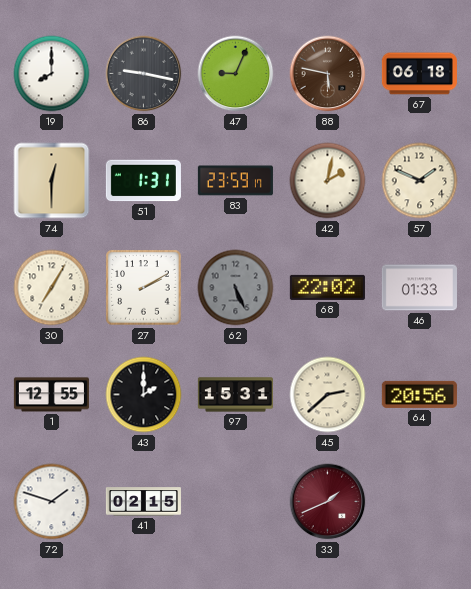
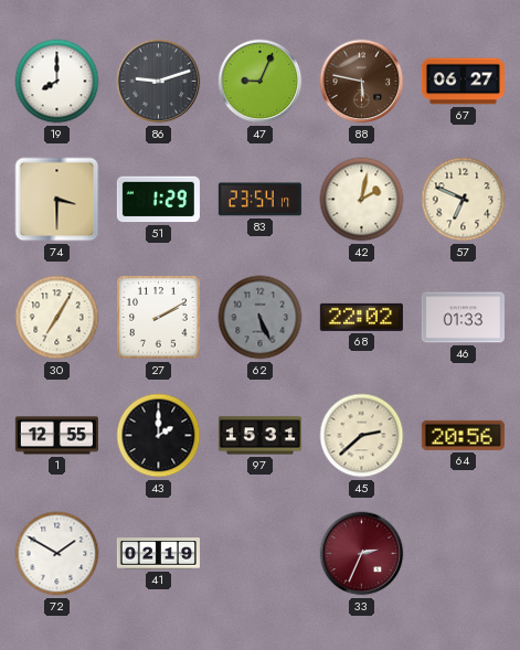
86: 9:17 -> 9:12 (159, 82)
67: 06:18 -> 06:27 (463, 82)
74: 12:30 -> 3:30 (57, 200)
51: 1:31 -> 1:29 (158, 200)
83: 23:59 -> 23:54 (259, 200)
57: 1:49 -> 6:49 (464, 200)
72: 1:48 -> 1:50 (57, 554)
41: 02:15 -> 02:19 (158, 554)
33: 1:41 -> 2:34 (362, 554)
